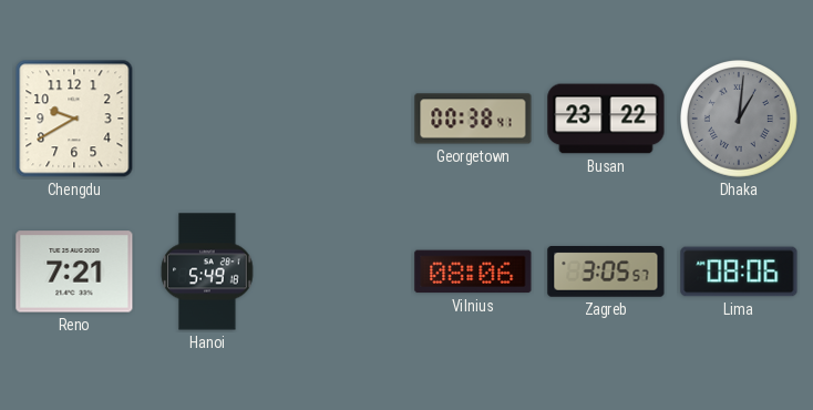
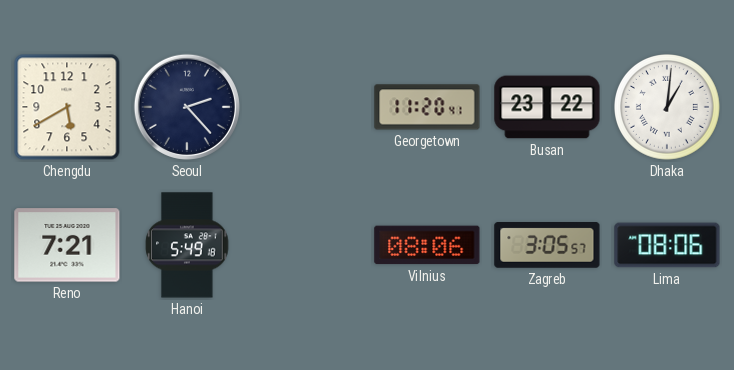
Chengdu: 9:40 -> 5:40 (67, 107)
Seoul: none -> 2:23 (187, 107)
Georgetown: 00:38 -> 11:20 (427, 107)
Dhaka dial: grey -> white (668, 108)
